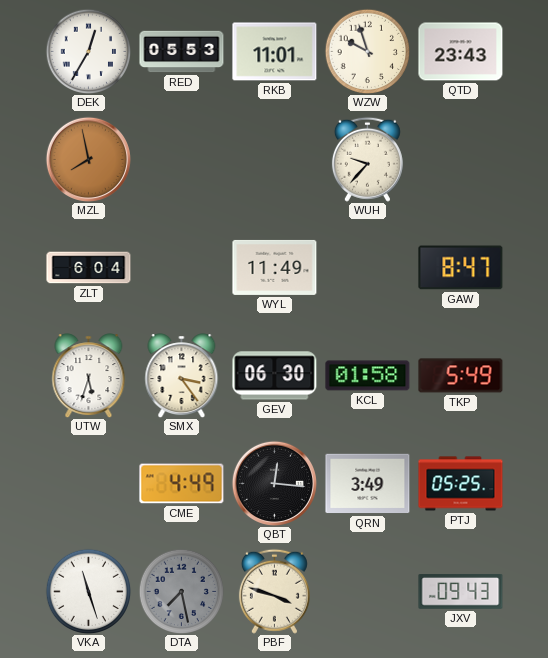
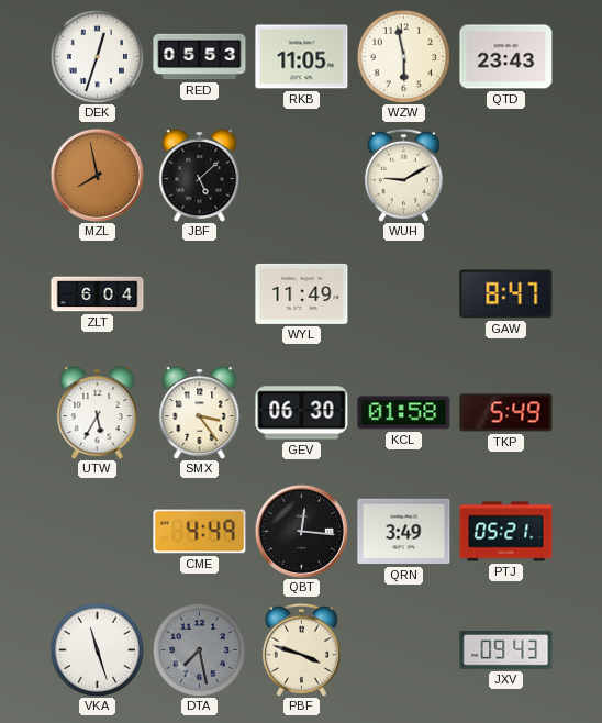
DEK: 12:35 -> 12:33 (97, 56)
RKB: 11:01 -> 11:05 (302, 57)
WZW: 9:57 -> 5:58 (403, 56)
JBF: none -> 5:08 (200, 176)
WUH: 9:37 -> 9:10 (403, 175)
UTW: 5:33 -> 5:35 (98, 413)
PTJ: 05:25 -> 05:21 (506, 532)
